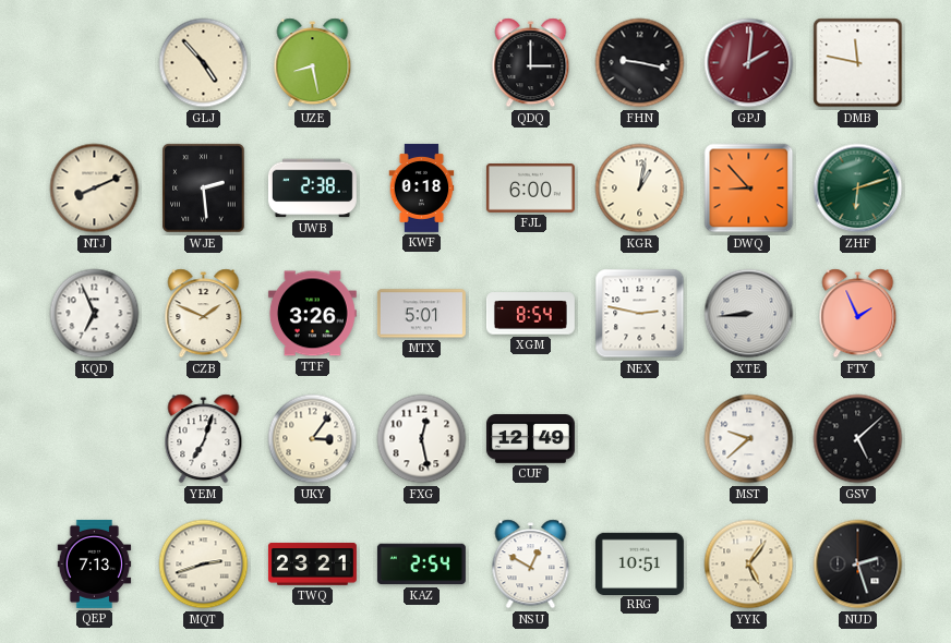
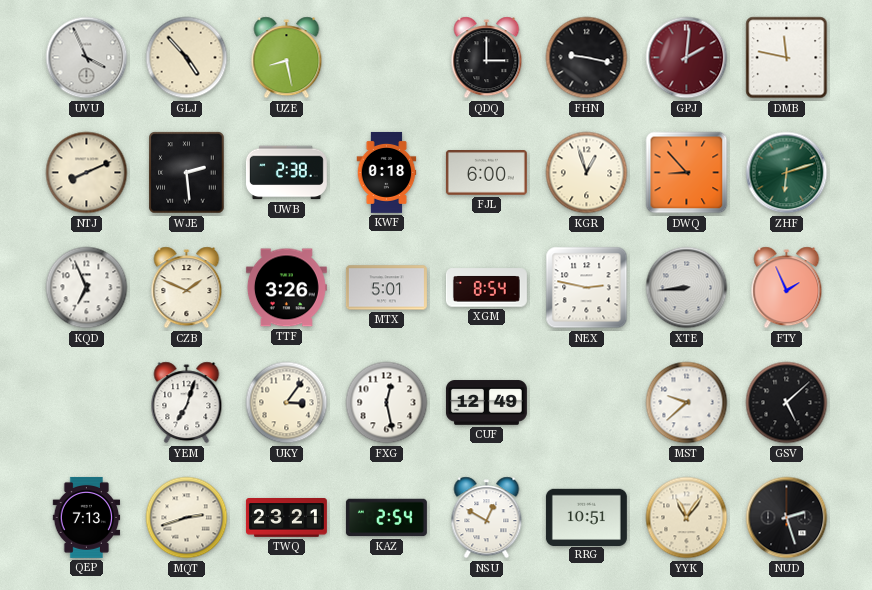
UVU: none -> 3:56 (87, 58)
KGR: 1:02 -> 12:57 (587, 173)
YYK: 5:06 -> 11:06 (687, 518)
